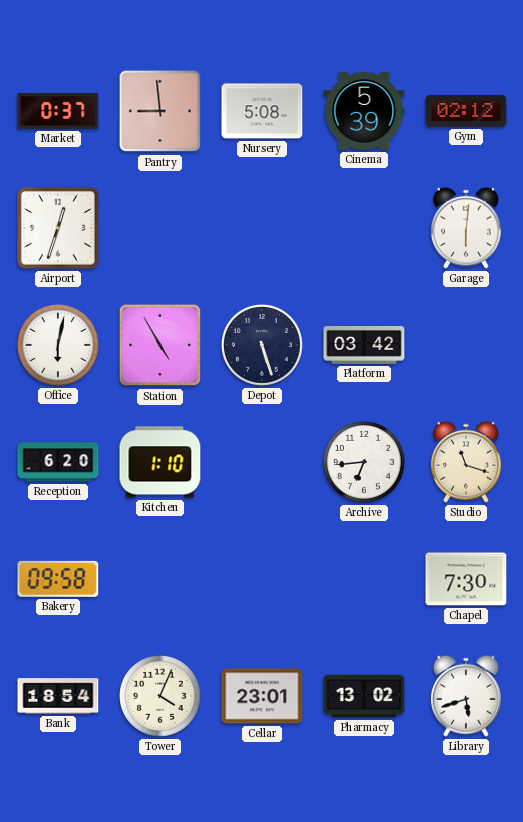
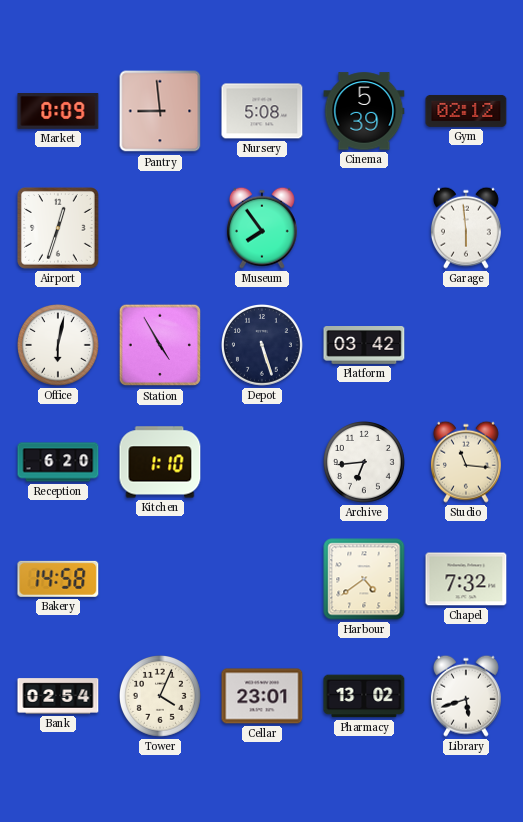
Market: 0:37 -> 0:09 (58, 112)
Museum: none -> 7:54 (262, 228)
Garage: 6:01 -> 5:59 (466, 228)
Studio: 11:18 -> 11:16 (466, 462)
Bakery: 09:58 -> 14:58 (58, 579)
Harbour: none -> 4:39 (364, 579)
Chapel: 7:30 -> 7:32 (466, 579)
Bank: 18:54 -> 02:54 (58, 696)
